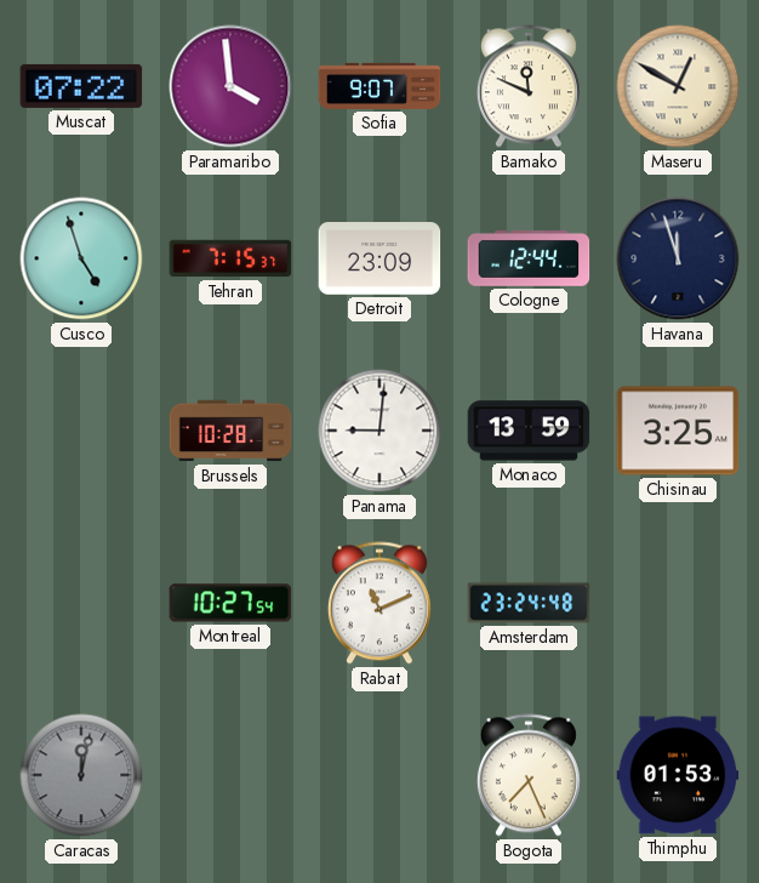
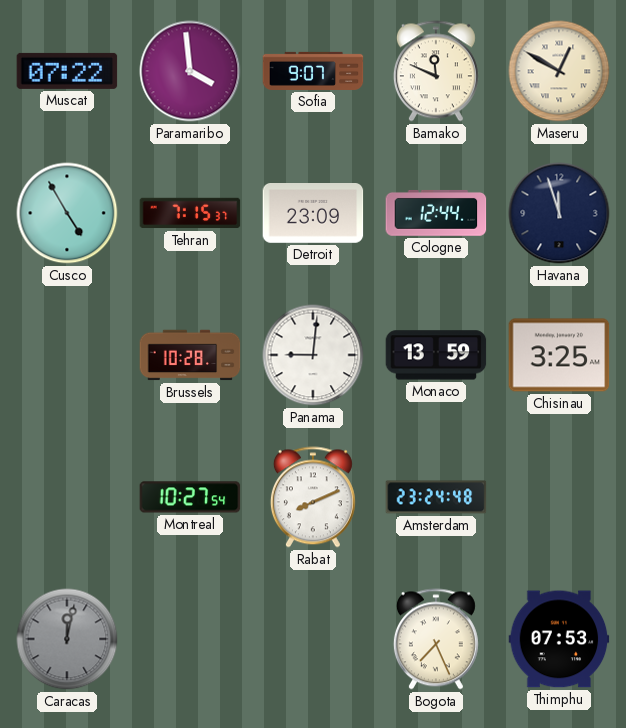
Cusco: 4:57 -> 4:55 (67, 213)
Rabat: 11:11 -> 8:11 (313, 497)
Thimphu: 01:53 -> 07:53 (559, 639)
